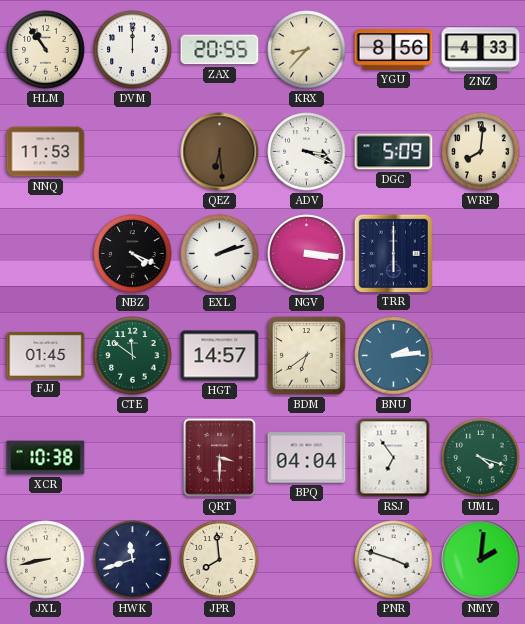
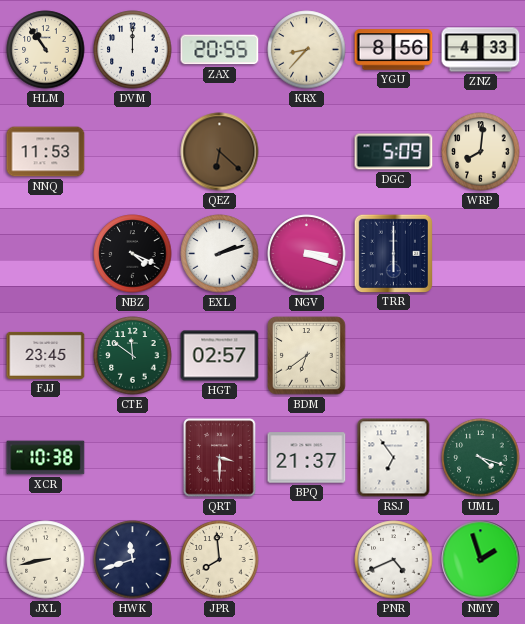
QEZ: 6:29 -> 6:22 (220, 152)
ADV: 3:19 -> none (307, 152)
NGV: 3:16 -> 3:18 (307, 254)
FJJ: 01:45 -> 23:45 (46, 355)
HGT: 14:57 -> 02:57 (220, 356)
BNU: 2:14 -> none (394, 356)
BPQ: 04:04 -> 21:37 (307, 458)
PNR: 3:48 -> 4:41 (394, 560)
NMY: 2:01 -> 1:57 (481, 560)
